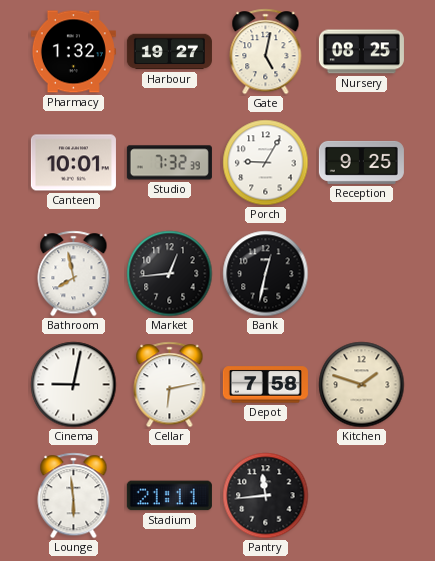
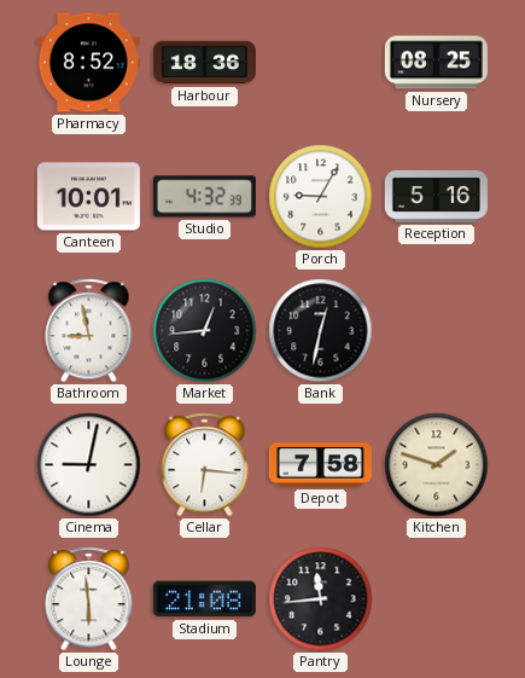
Pharmacy: 1:32 -> 8:52 (88, 63)
Harbour: 19:27 -> 18:36 (204, 63)
Gate: 5:02 -> none (266, 52)
Studio: 7:32 -> 4:32 (204, 197)
Reception: 9:25 -> 5:16 (436, 196)
Bathroom: 7:58 -> 8:58 (89, 331)
Cellar: 6:13 -> 6:16 (205, 465)
Stadium: 21:11 -> 21:08 (204, 599)
